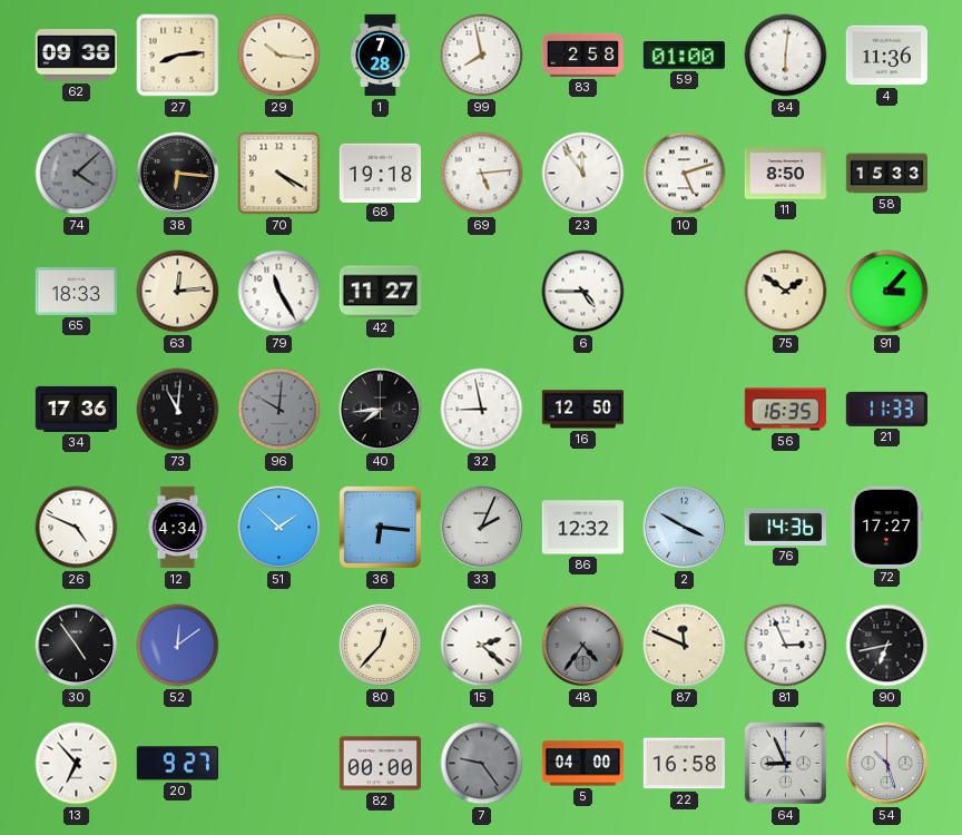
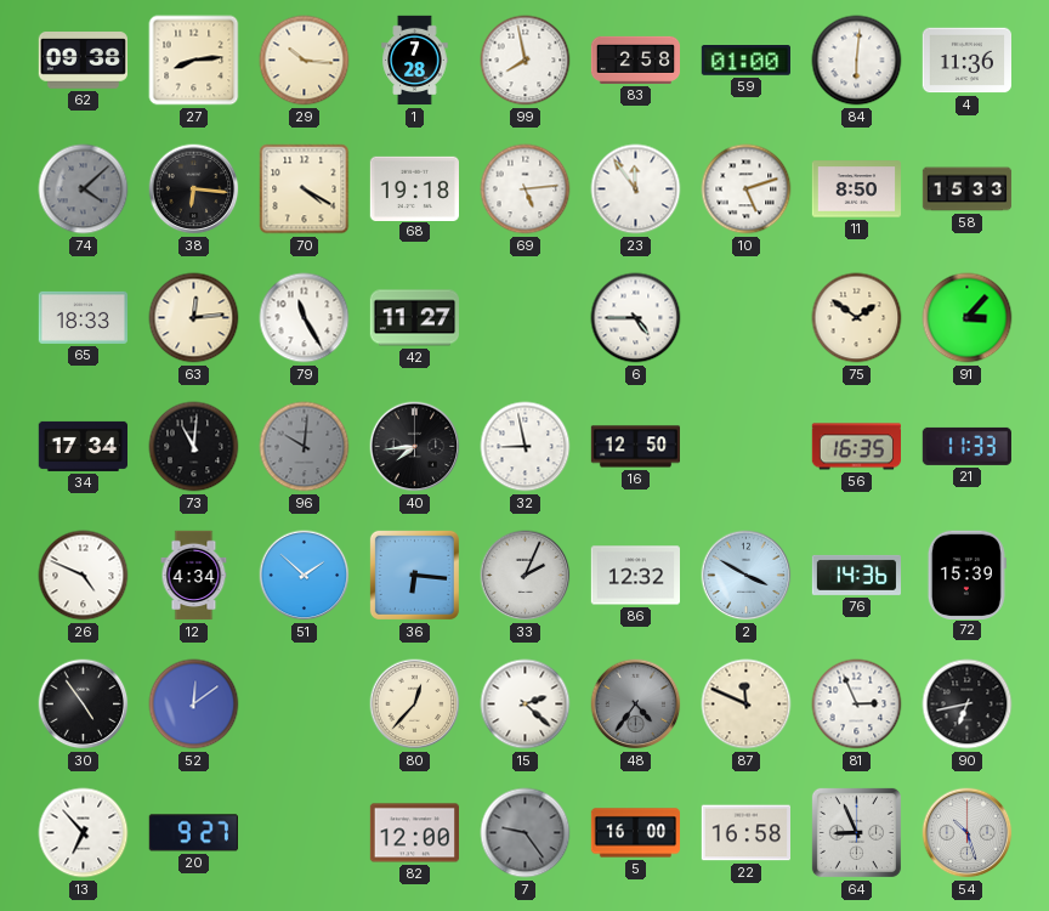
34: 17:36 -> 17:34 (83, 446)
72: 17:27 -> 15:39 (966, 575)
82: 00:00 -> 12:00 (414, 833)
5: 04:00 -> 16:00 (635, 833)
